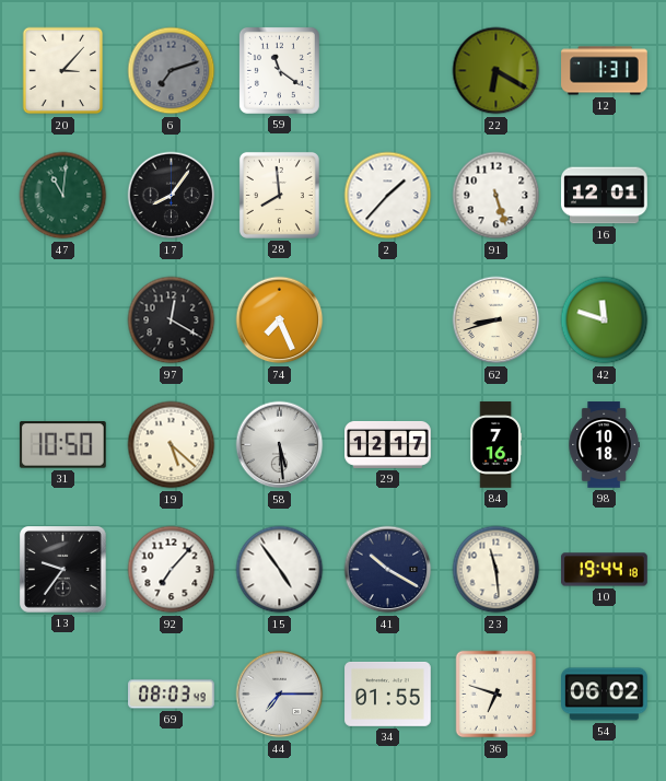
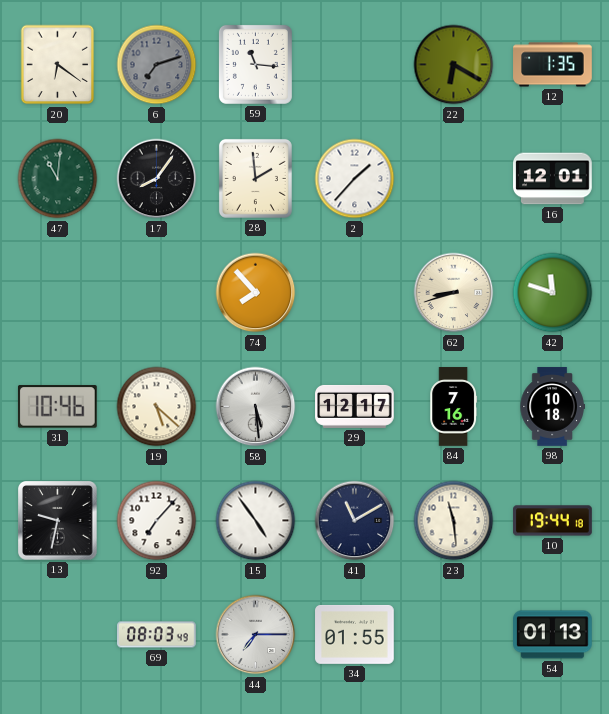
20: 3:07 -> 6:21 (58, 65)
59: 11:21 -> 11:16 (255, 64)
12: 1:31 -> 1:35 (553, 65)
28: 7:59 -> 1:59 (255, 178)
91: 5:27 -> none (496, 196)
97: 12:20 -> none (172, 320)
74: 7:26 -> 7:53 (256, 293)
31: 10:50 -> 10:46 (57, 407)
13: 9:36 -> 9:32 (58, 521)
41: 10:20 -> 11:10 (355, 521)
36: 6:48 -> none (496, 695)
54: 06:02 -> 01:13 (553, 635)
